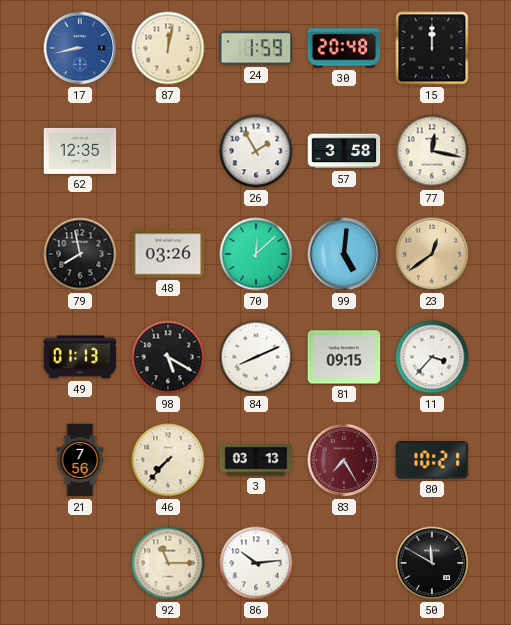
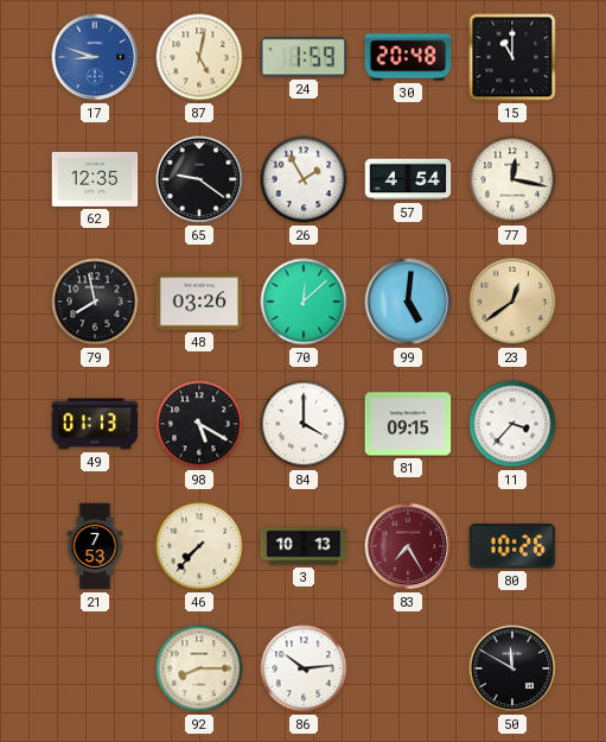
17: 8:43 -> 8:48 (95, 57)
87: 12:02 -> 5:02 (199, 57)
15: 12:00 -> 11:00 (512, 57)
65: none -> 9:21 (199, 179)
57: 3:58 -> 4:54 (408, 179)
84: 8:11 -> 4:00 (304, 424)
21: 7:56 -> 7:53 (95, 546)
3: 03:13 -> 10:13 (304, 546)
80: 10:21 -> 10:26 (512, 547)
92: 11:15 -> 8:15 (199, 668)
